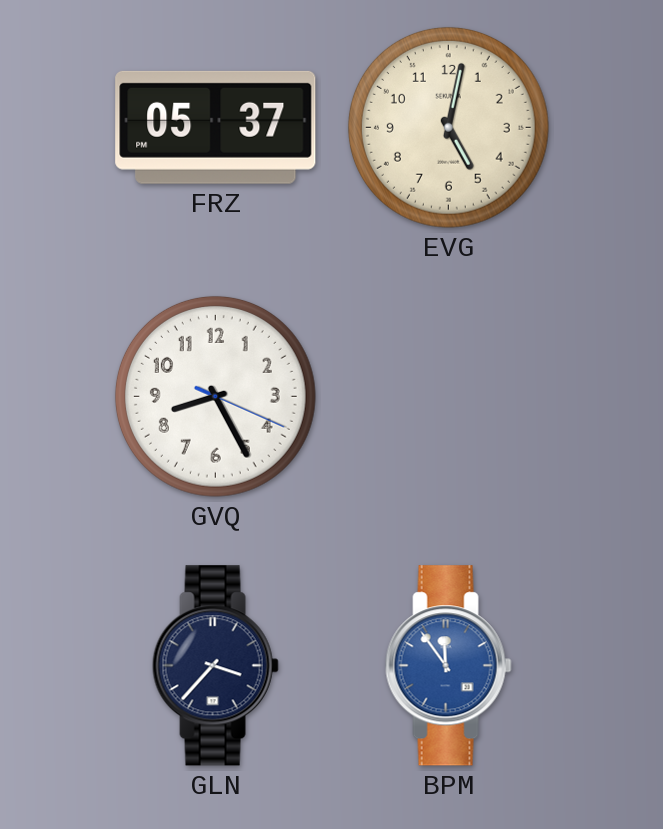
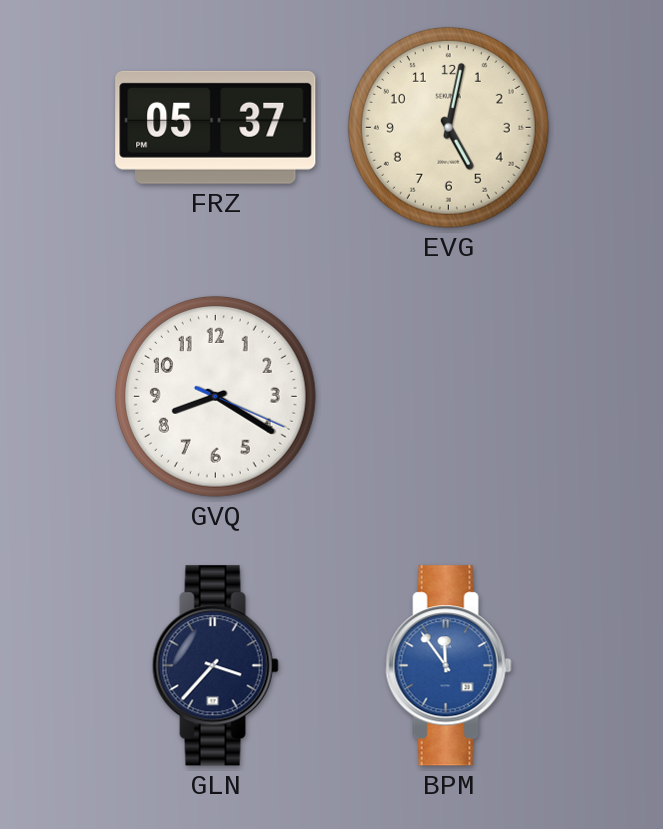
GVQ: 8:25 -> 8:20 (215, 396)
